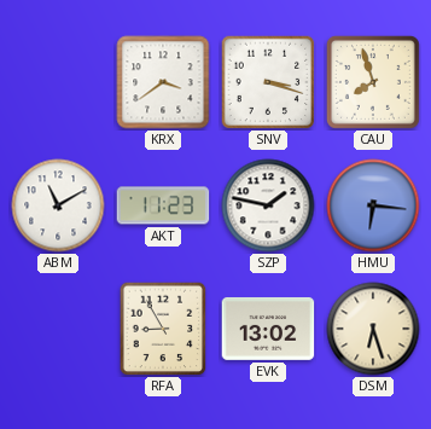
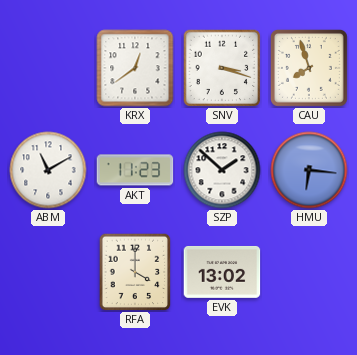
KRX: 3:39 -> 12:39 (135, 68)
SZP: 1:47 -> 1:52 (222, 170)
RFA: 8:55 -> 4:00 (135, 272)
DSM: 6:27 -> none (373, 329)
